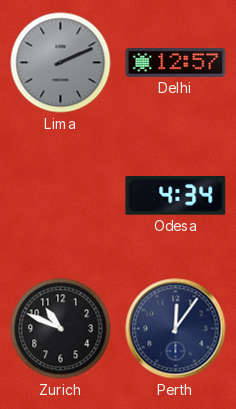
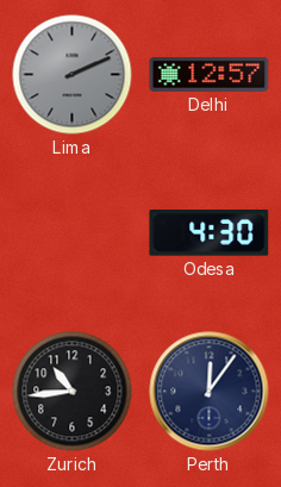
Odesa: 4:34 -> 4:30 (210, 233)
Zurich: 10:49 -> 10:44 (73, 392)
